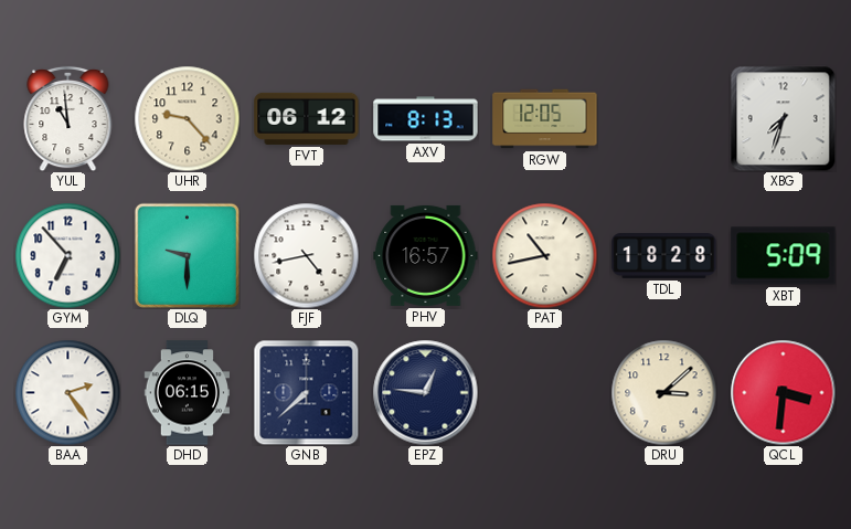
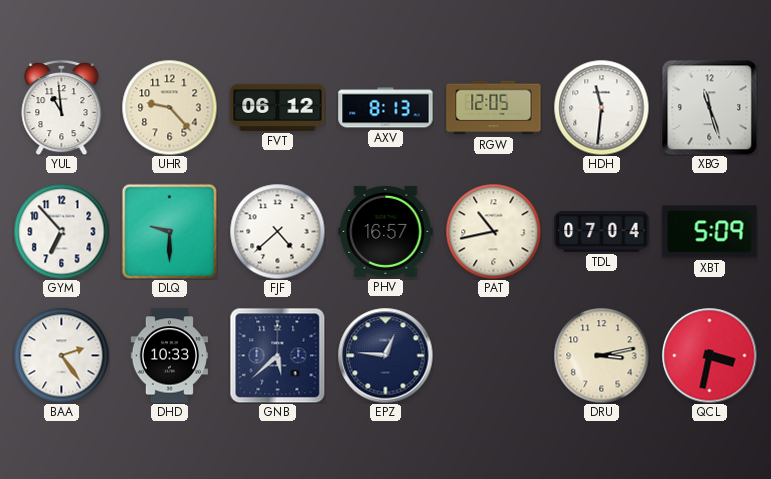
HDH: none -> 11:31 (601, 107)
XBG: 7:33 -> 11:27 (709, 107)
FJF: 4:43 -> 4:38 (277, 231)
TDL: 18:28 -> 07:04 (602, 232)
DHD: 06:15 -> 10:33 (169, 356)
GNB: 7:38 -> 5:38 (277, 355)
DRU: 3:08 -> 3:13 (601, 355)
QCL: 3:31 -> 3:32 (709, 355)
